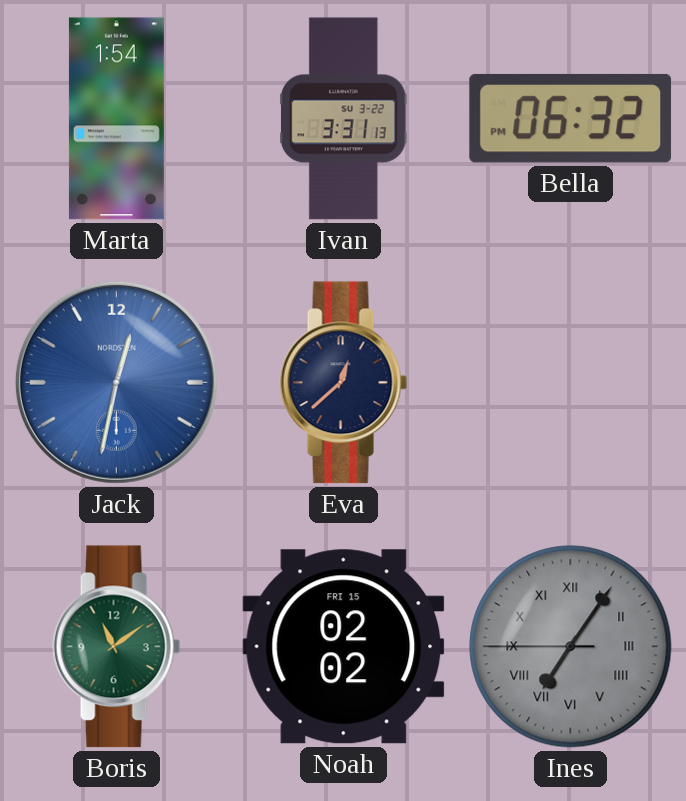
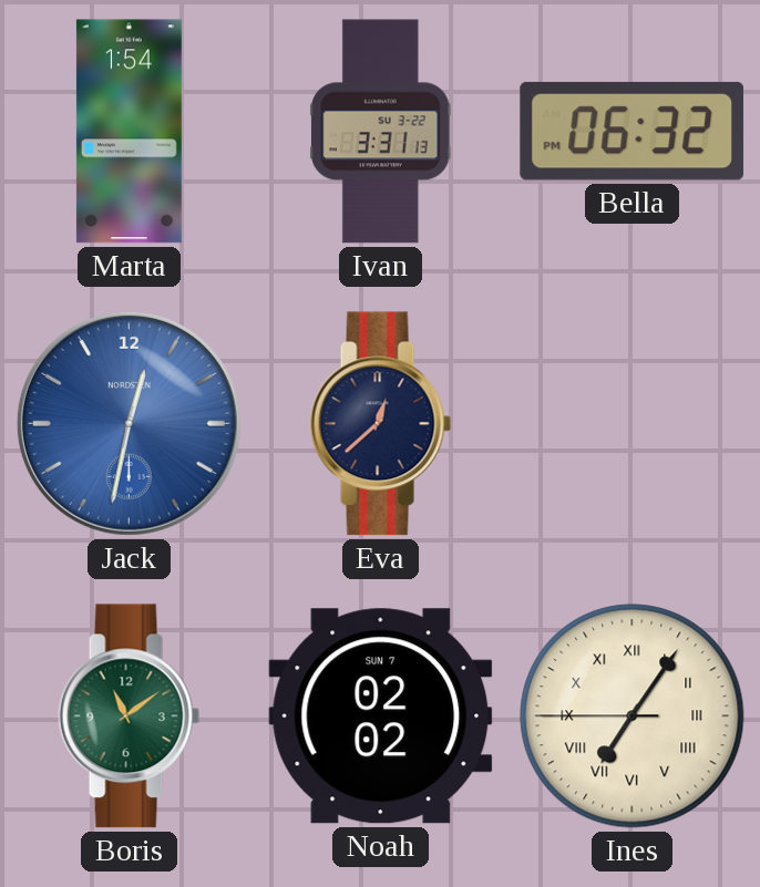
Noah date: FRI 15 -> SUN 7 (381, 716)
Ines dial: grey -> cream (633, 716)
